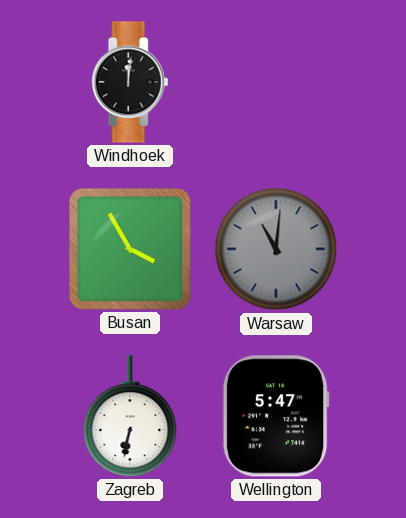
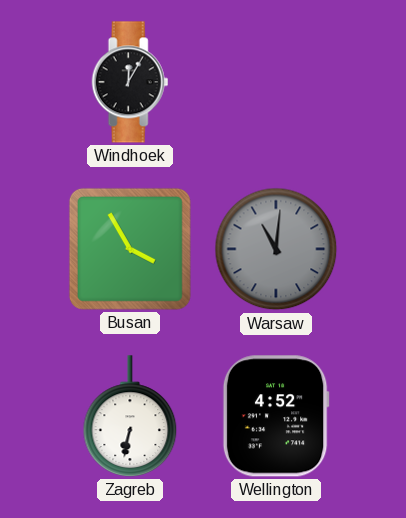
Windhoek: 12:01 -> 12:05 (130, 82)
Wellington: 5:47 -> 4:52 (276, 416)
